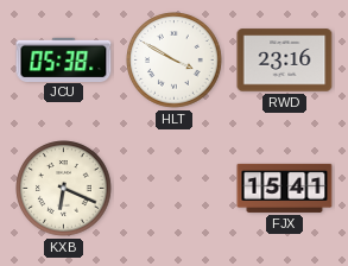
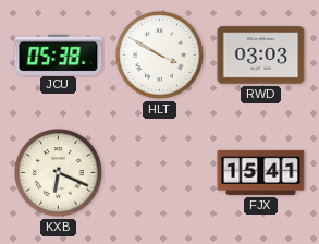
RWD: 23:16 -> 03:03 (261, 56)
